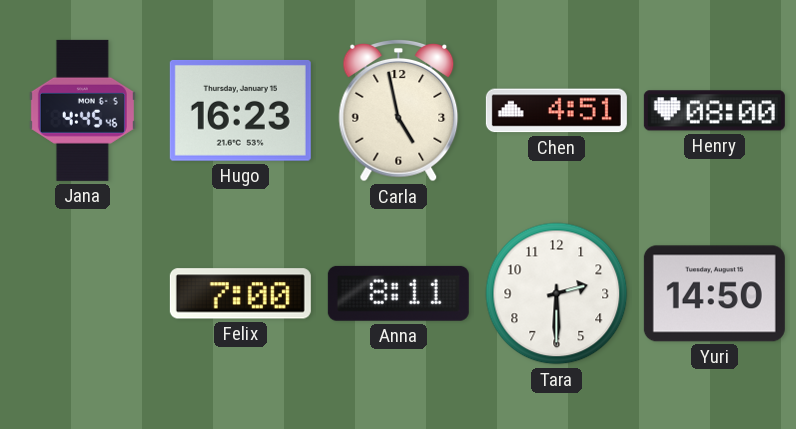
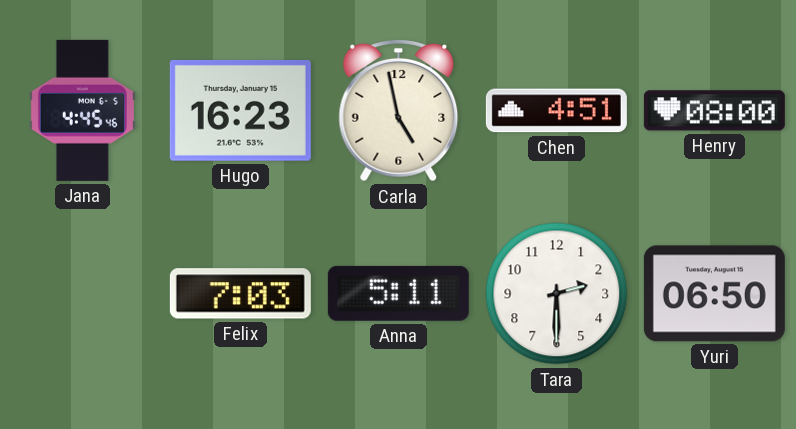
Felix: 7:00 -> 7:03 (240, 294)
Anna: 8:11 -> 5:11 (398, 293)
Yuri: 14:50 -> 06:50 (714, 294)
